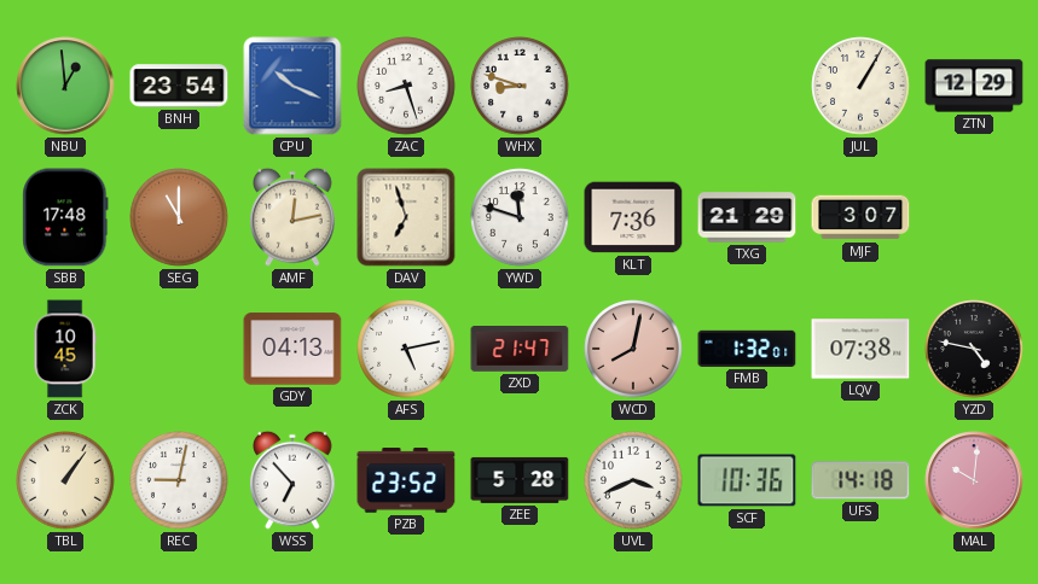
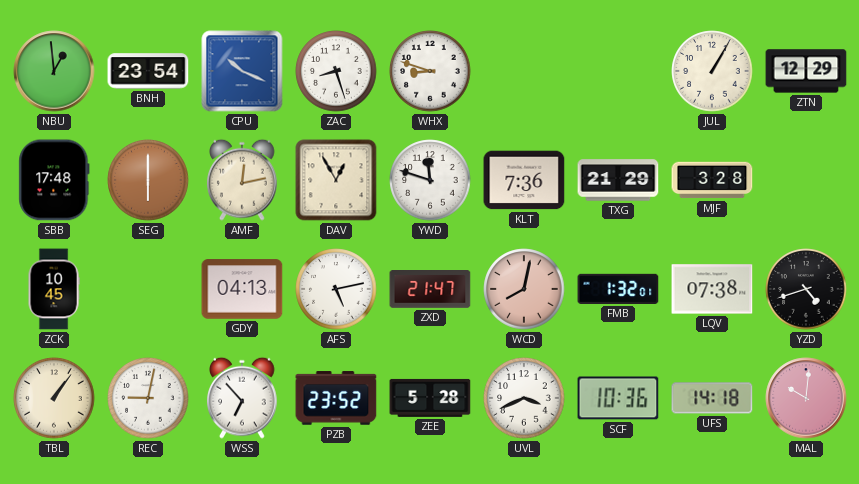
SEG: 11:00 -> 6:00 (148, 180)
DAV: 6:57 -> 12:55 (336, 180)
MJF: 3:07 -> 3:28 (712, 180)
YZD: 4:47 -> 4:42 (806, 289)
